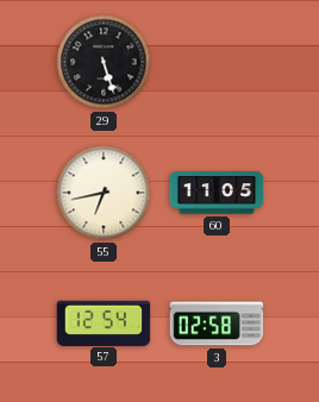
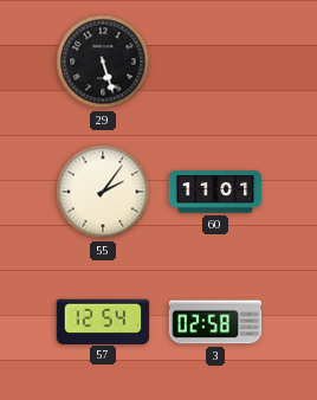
55: 6:43 -> 2:06 (103, 192)
60: 11:05 -> 11:01 (215, 192)
